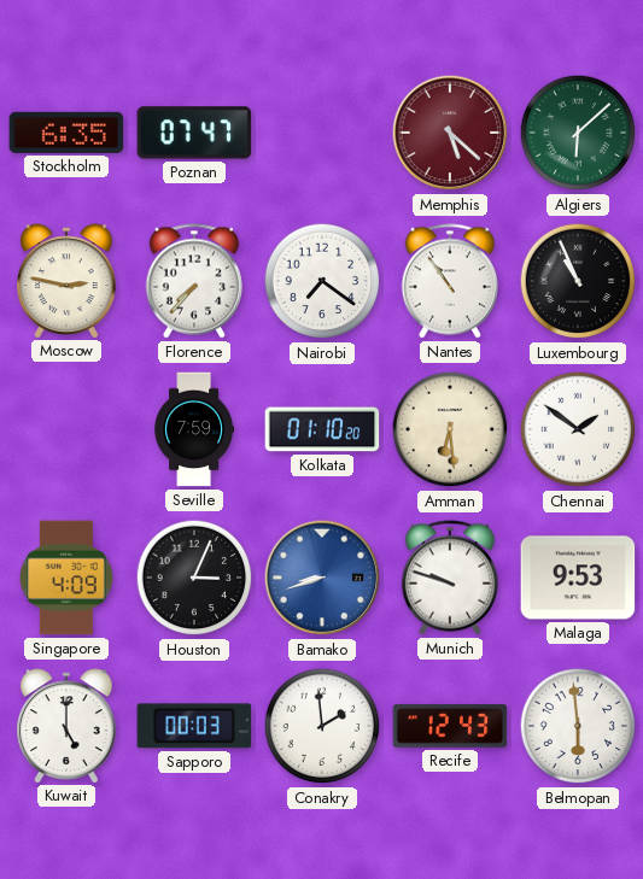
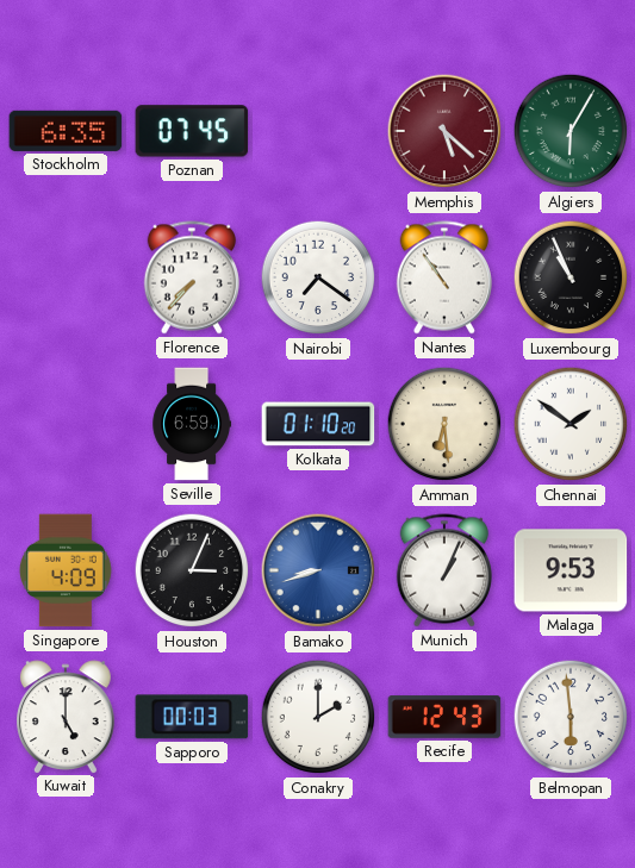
Poznan: 07:47 -> 07:45 (192, 131)
Algiers: 6:08 -> 6:05 (571, 131)
Moscow: 2:47 -> none (68, 281)
Seville: 7:59 -> 6:59 (192, 424)
Munich: 9:48 -> 1:04 (444, 570)
Conakry: 1:59 -> 2:00 (318, 717)
